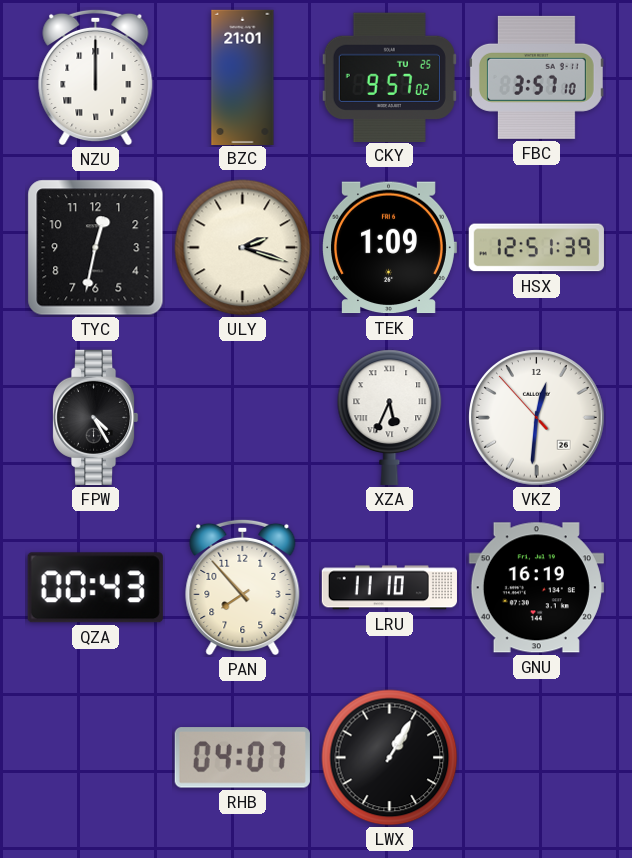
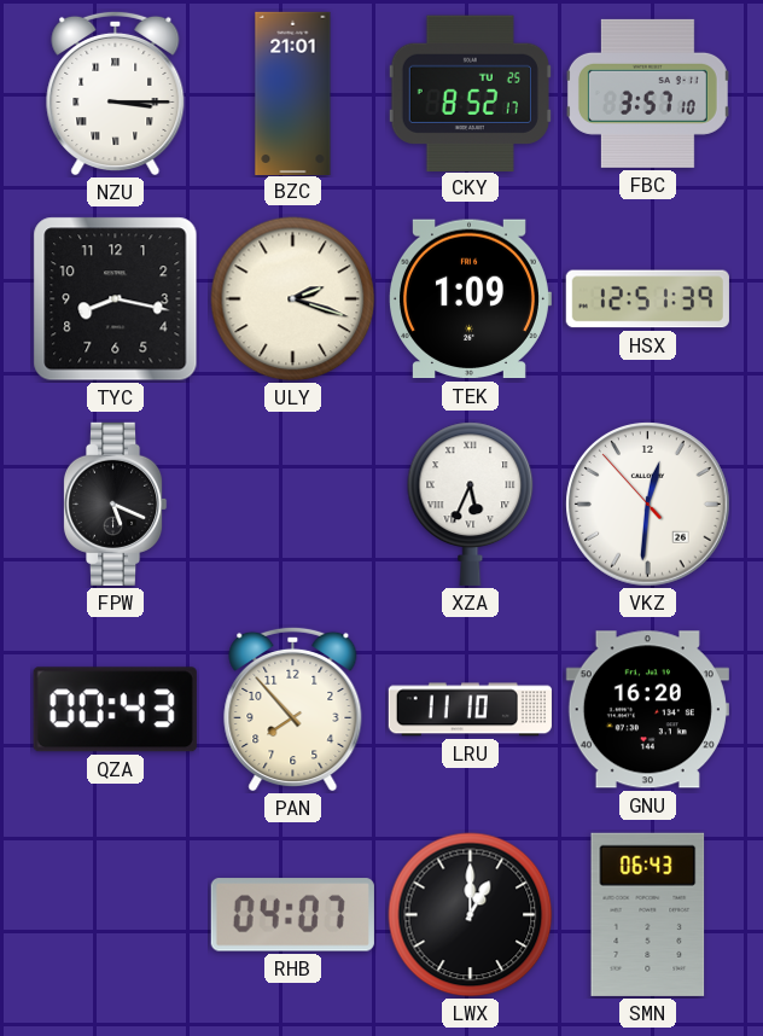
NZU: 12:00 -> 3:15 (116, 93)
CKY: 9:57 -> 8:52 (470, 93)
TYC: 12:32 -> 8:17 (116, 299)
FPW: 4:25 -> 5:19 (115, 504)
GNU: 16:19 -> 16:20 (647, 710)
LWX: 1:05 -> 1:00 (471, 915)
SMN: none -> 06:43 (648, 914)
